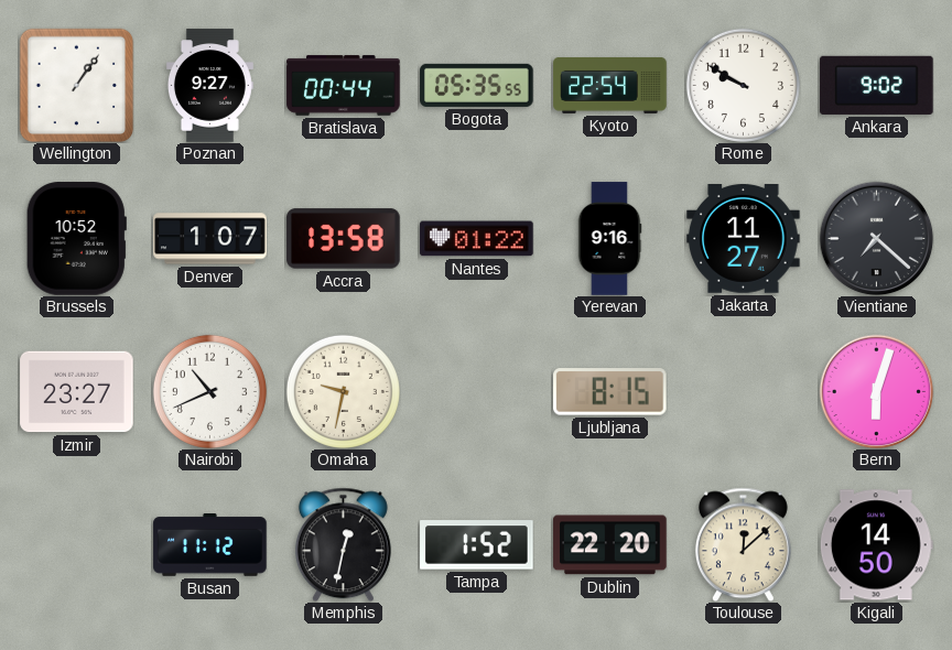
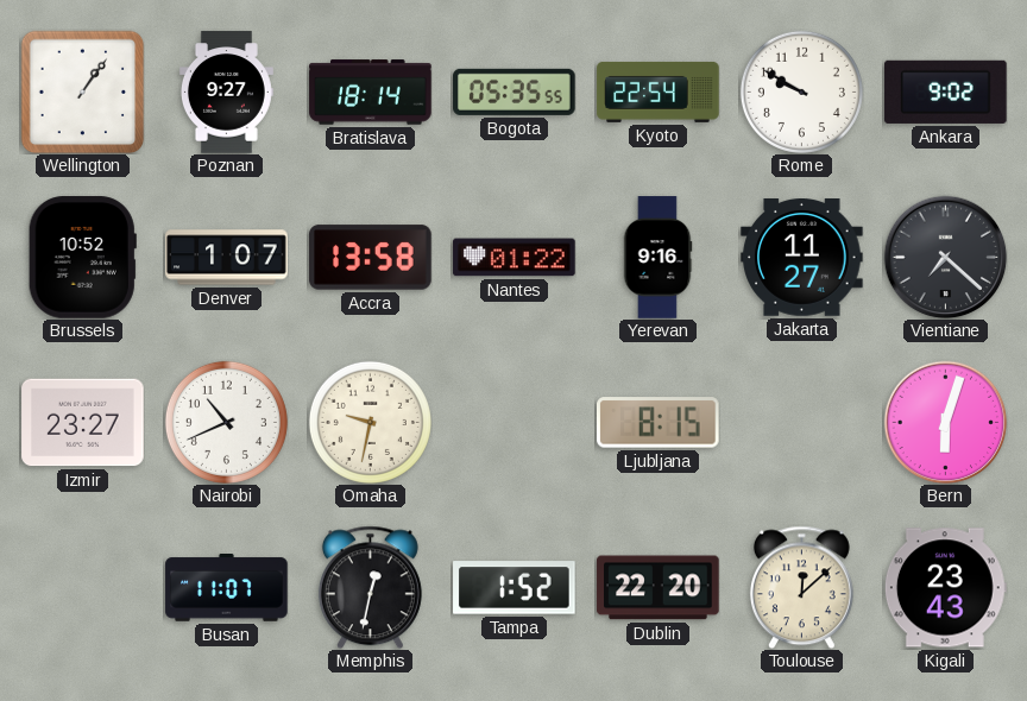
Bratislava: 00:44 -> 18:14 (371, 93)
Busan: 11:12 -> 11:07 (227, 588)
Kigali: 14:50 -> 23:43 (945, 588)
